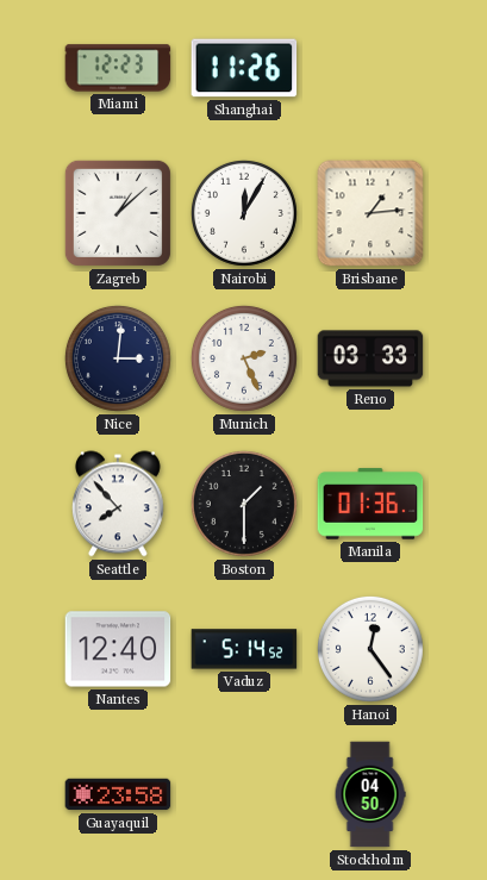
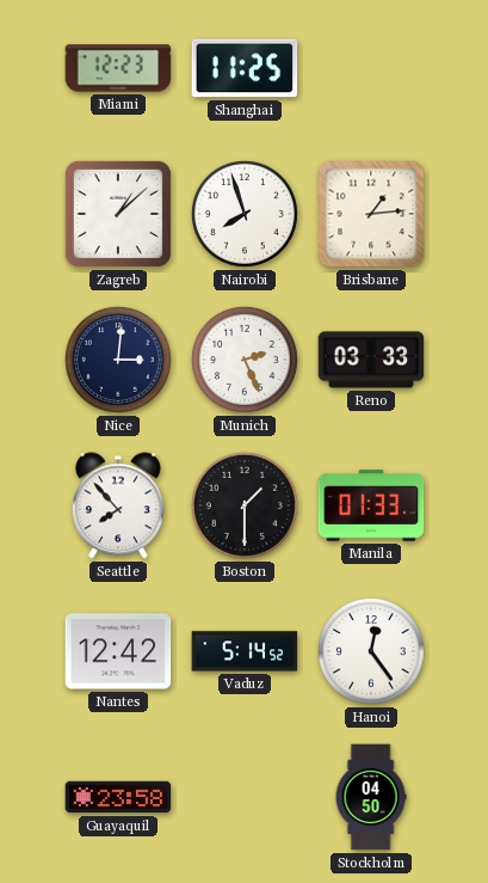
Shanghai: 11:26 -> 11:25 (245, 68)
Nairobi: 12:05 -> 7:57 (245, 214)
Manila: 01:36 -> 01:33 (371, 505)
Nantes: 12:40 -> 12:42 (118, 651)
